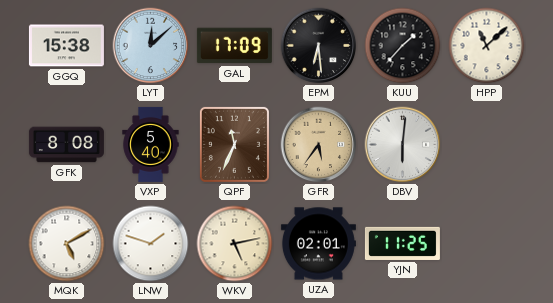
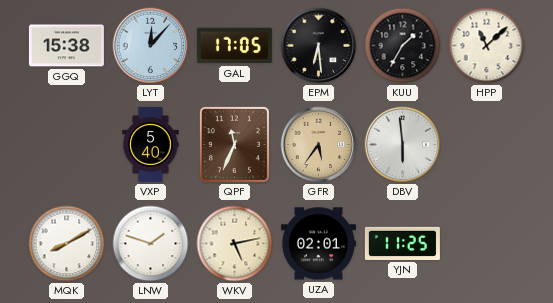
LYT: 12:08 -> 12:07 (151, 46)
GAL: 17:09 -> 17:05 (234, 46)
KUU: 1:37 -> 1:35 (403, 46)
GFK: 8:08 -> none (66, 145)
DBV: 6:01 -> 5:59 (403, 145)
MQK: 5:10 -> 8:10 (67, 244)
